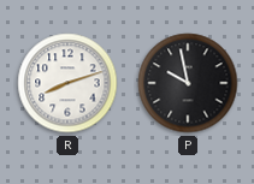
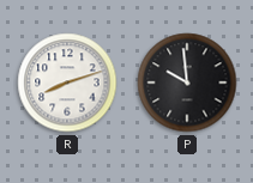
P: 9:58 -> 9:59 (187, 83)
